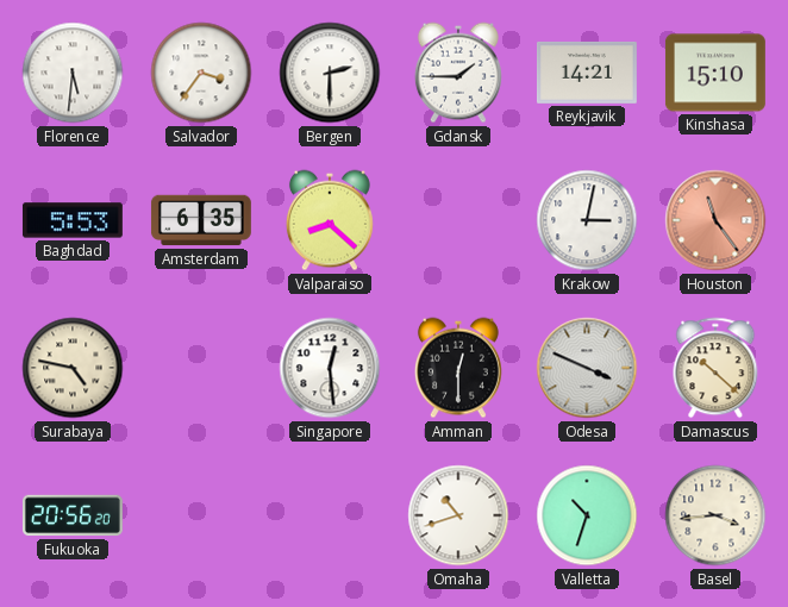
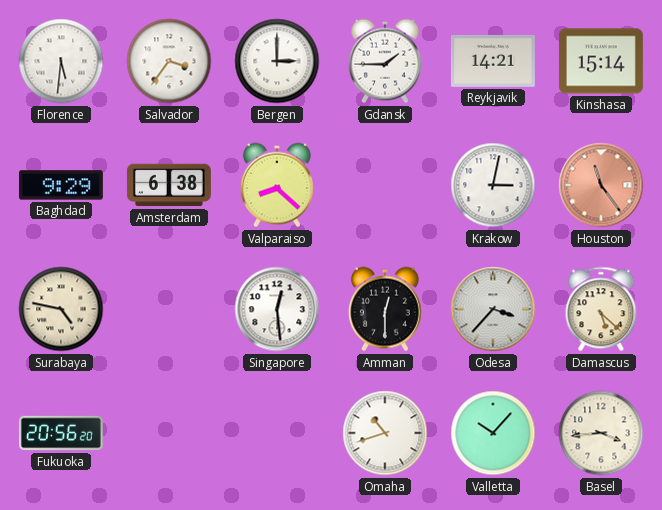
Bergen: 2:30 -> 3:00 (277, 61)
Kinshasa: 15:10 -> 15:14 (601, 61)
Baghdad: 5:53 -> 9:29 (61, 185)
Amsterdam: 6:35 -> 6:38 (169, 185)
Odesa: 3:49 -> 3:37 (493, 309)
Damascus: 10:22 -> 5:22 (601, 309)
Valletta: 10:33 -> 10:07 (493, 433)
